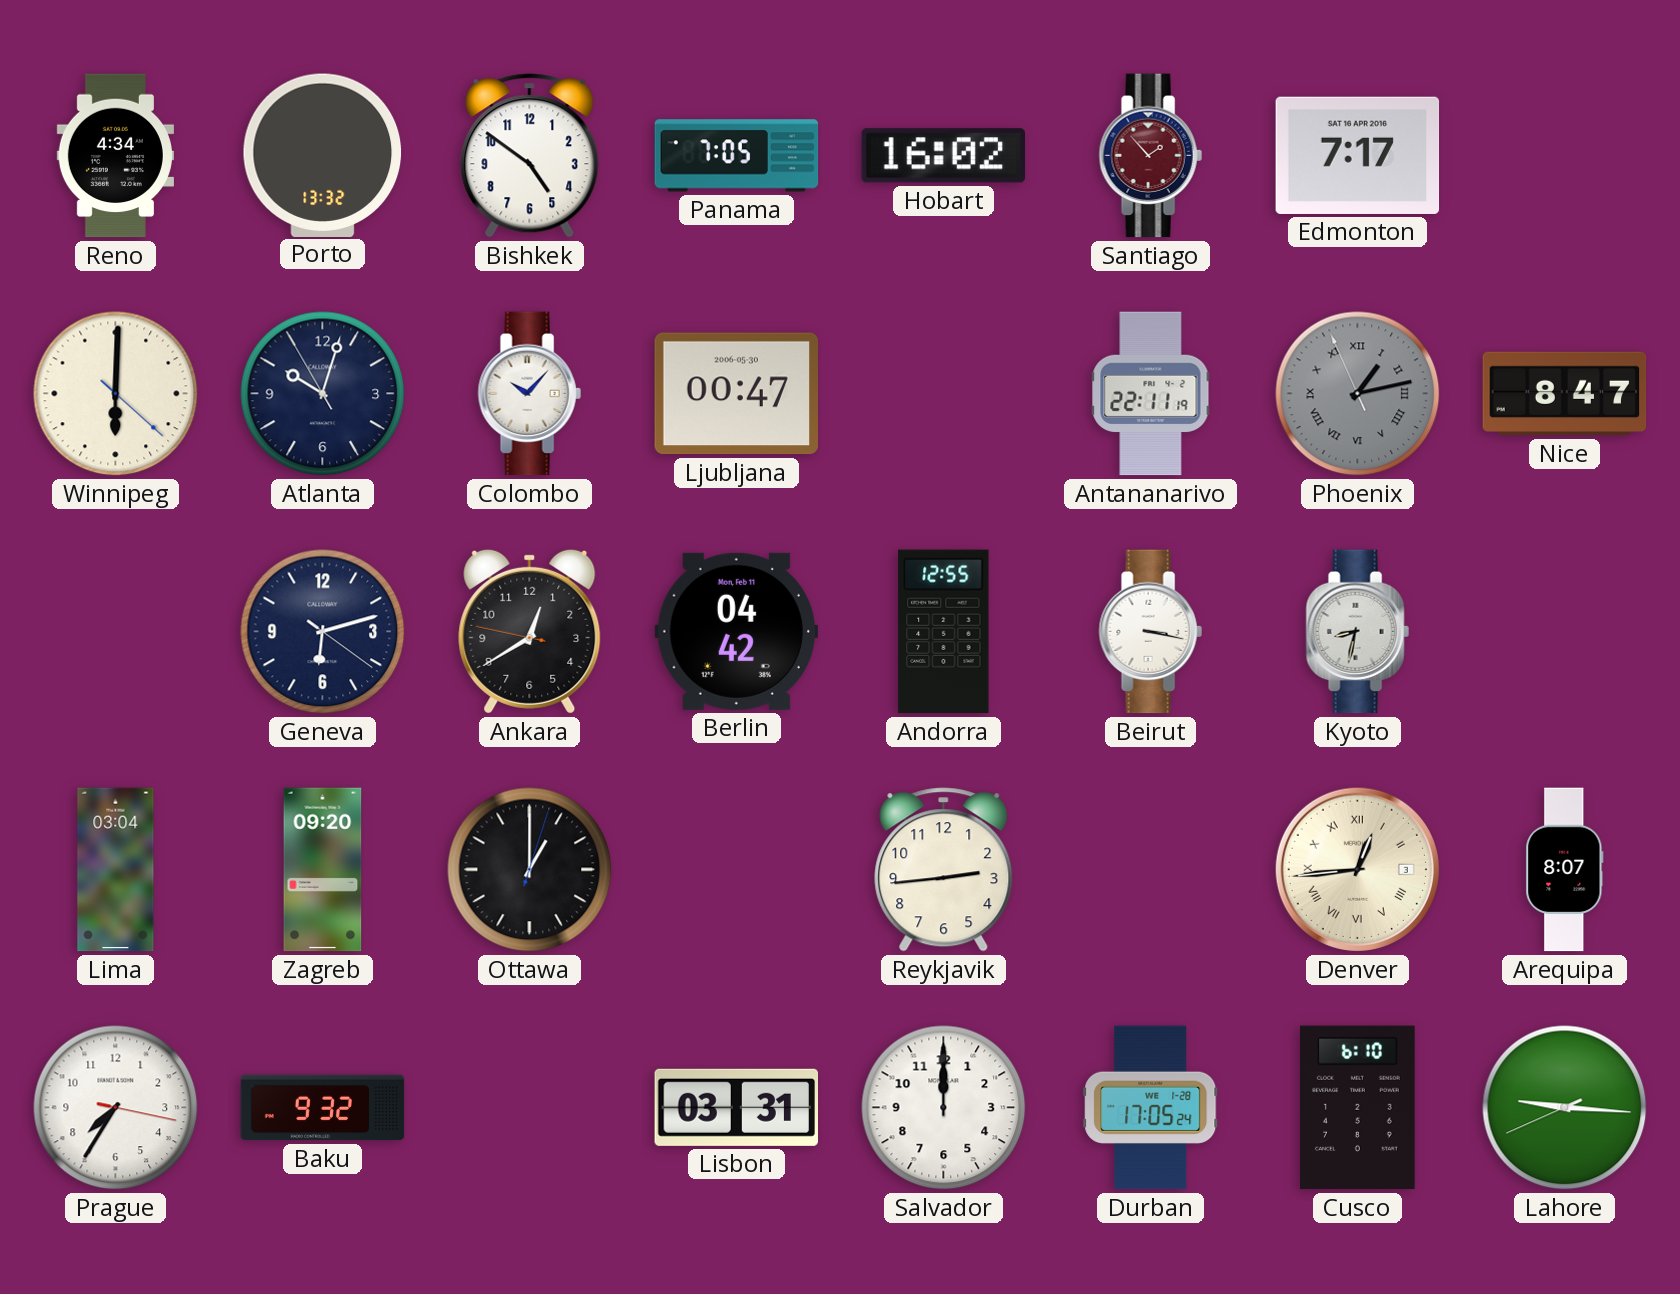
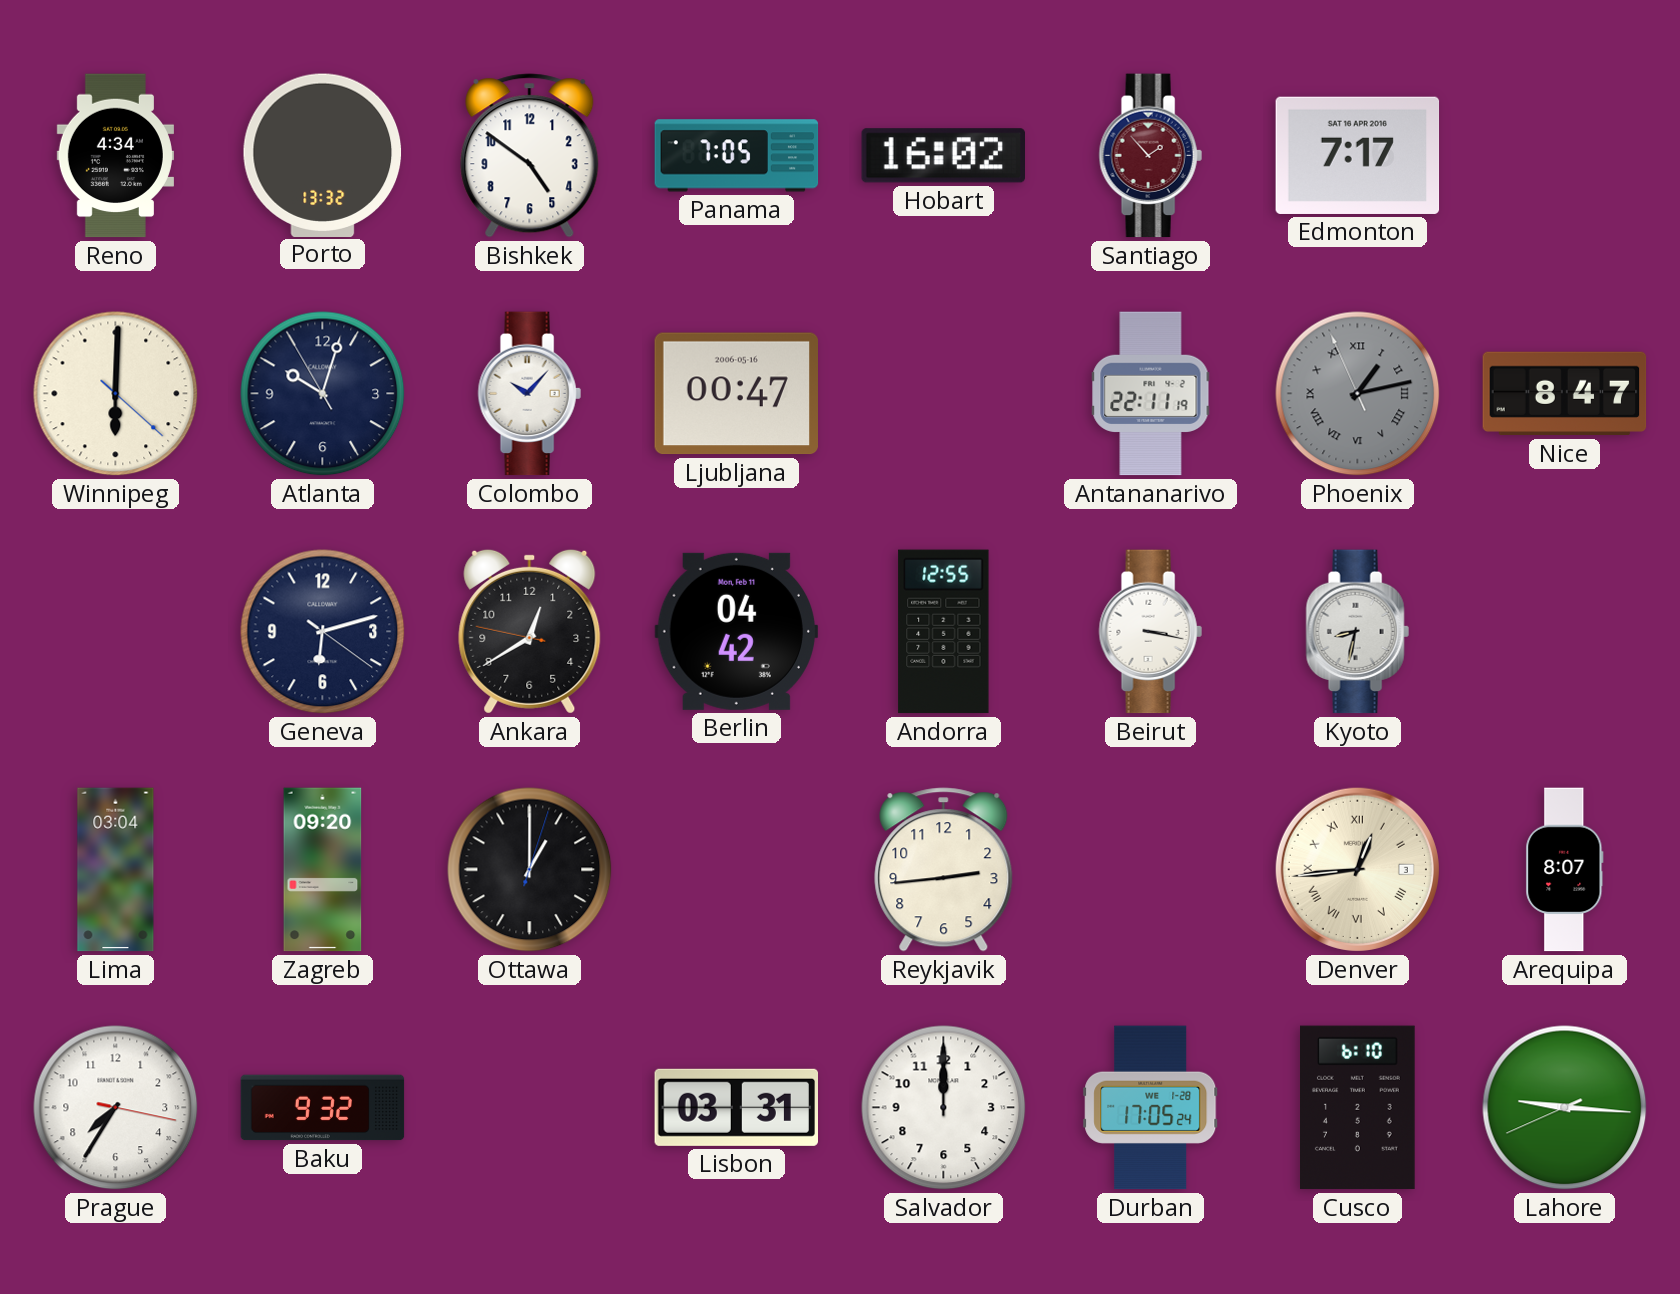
Ljubljana date: 2006-05-30 -> 2006-05-16 (736, 394)
